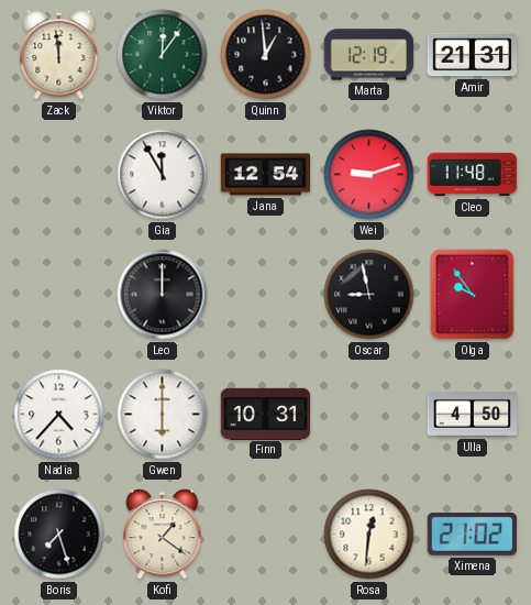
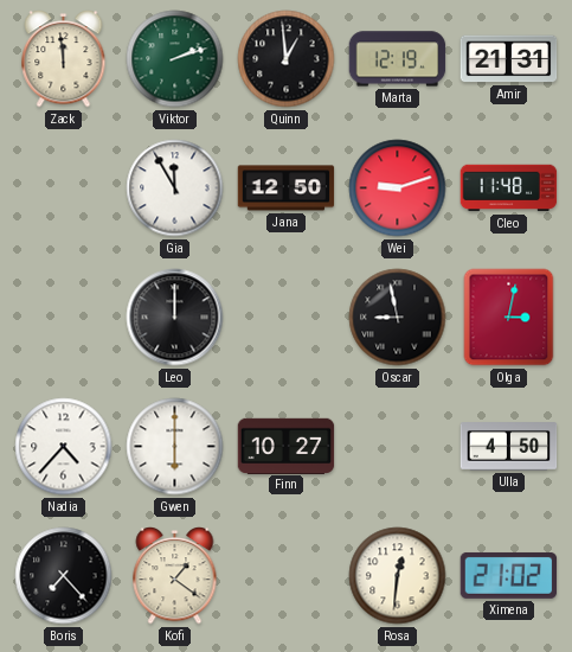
Viktor: 12:06 -> 2:12 (175, 59)
Jana: 12:54 -> 12:50 (287, 188)
Olga: 9:54 -> 3:02 (509, 318)
Finn: 10:31 -> 10:27 (287, 446)
Boris: 7:27 -> 7:23 (64, 576)
